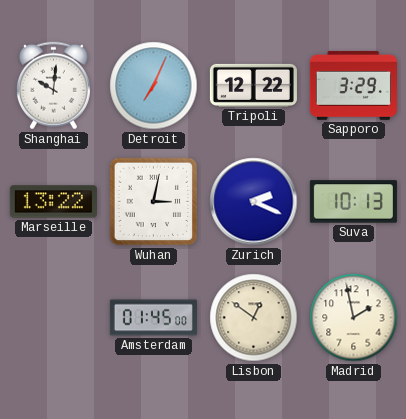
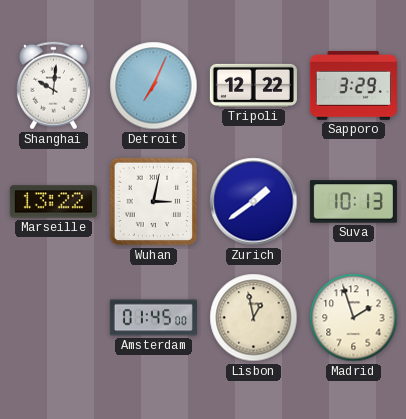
Zurich: 2:19 -> 1:39 (254, 202)
Lisbon: 12:51 -> 12:58 (254, 318)
Madrid: 1:58 -> 1:57 (354, 318)
